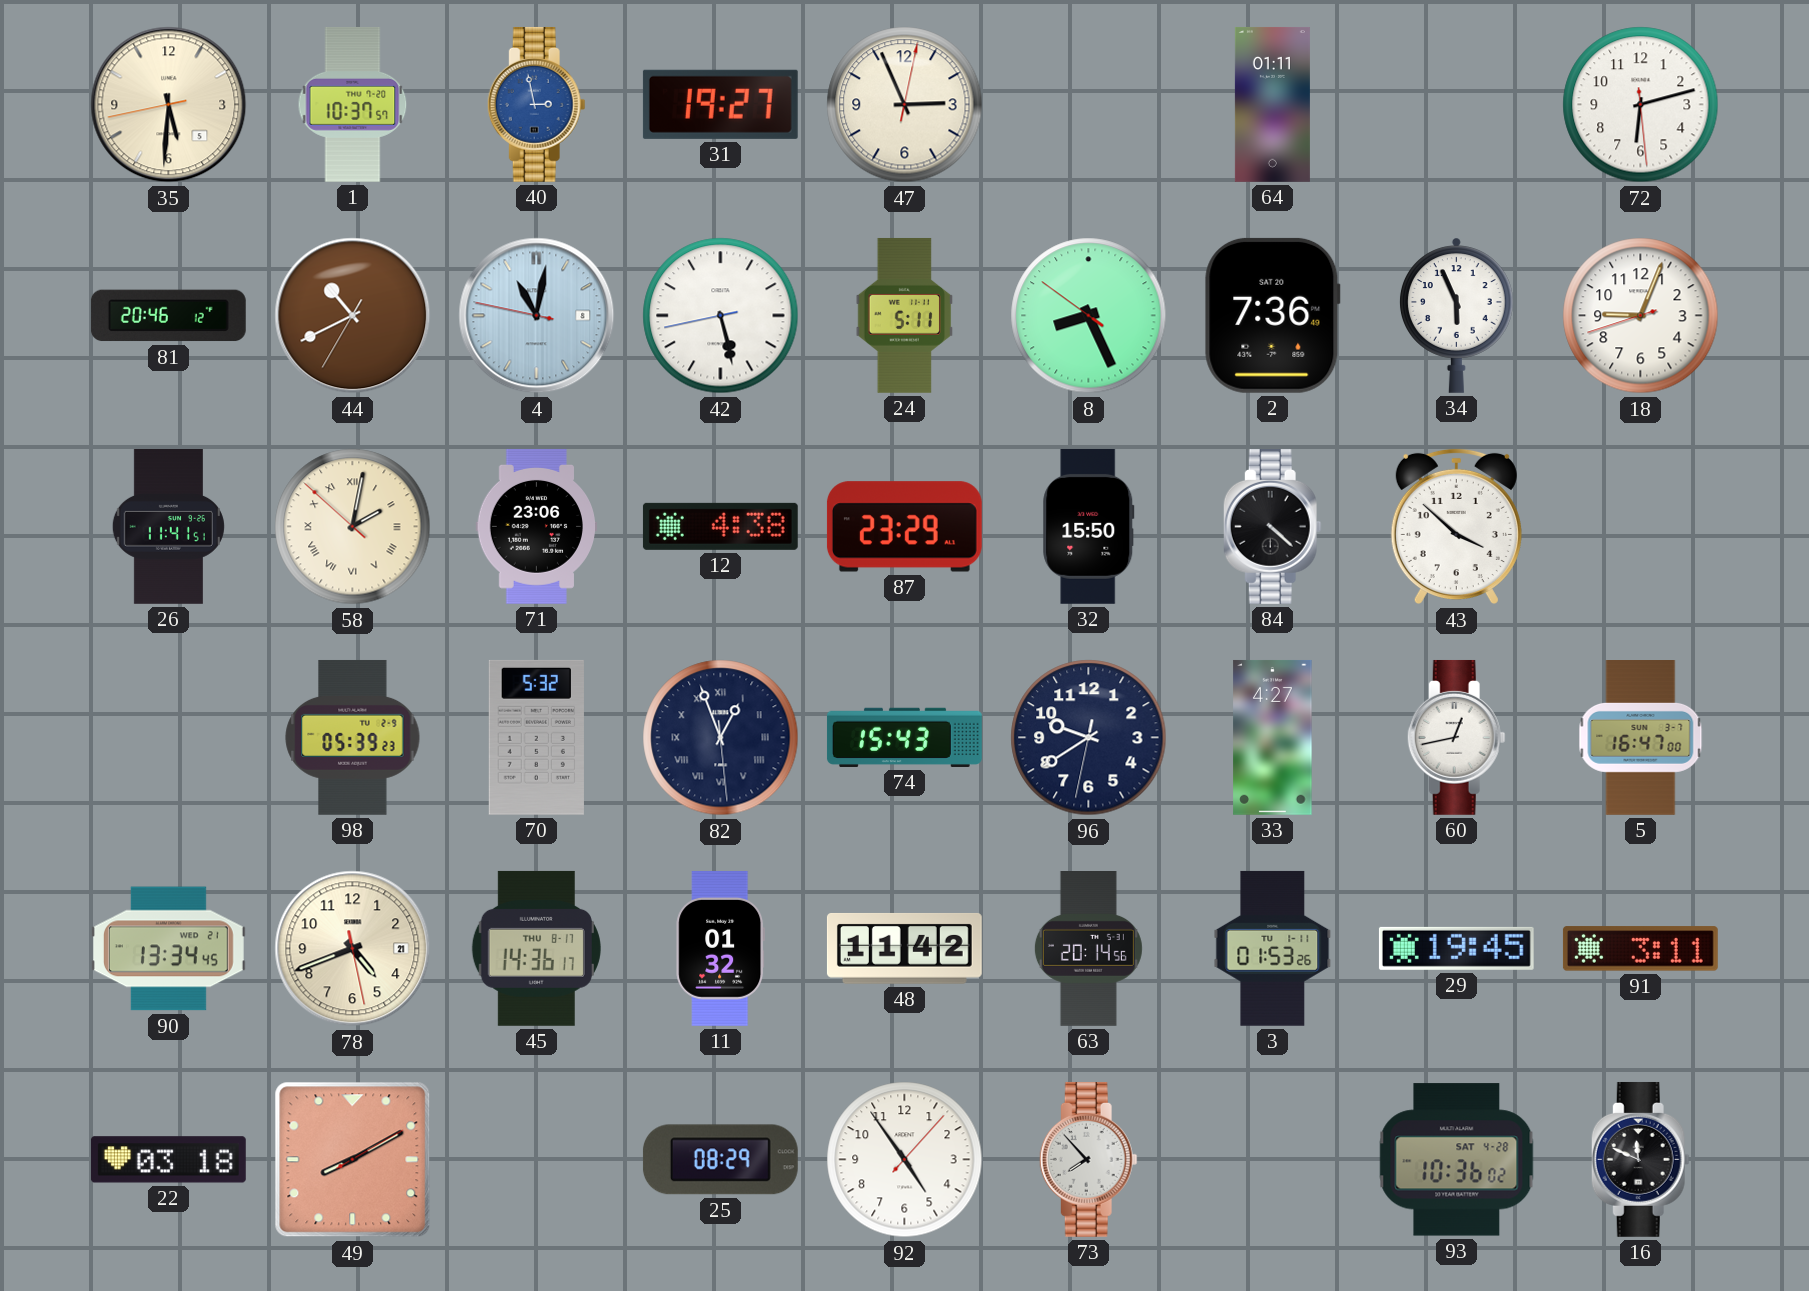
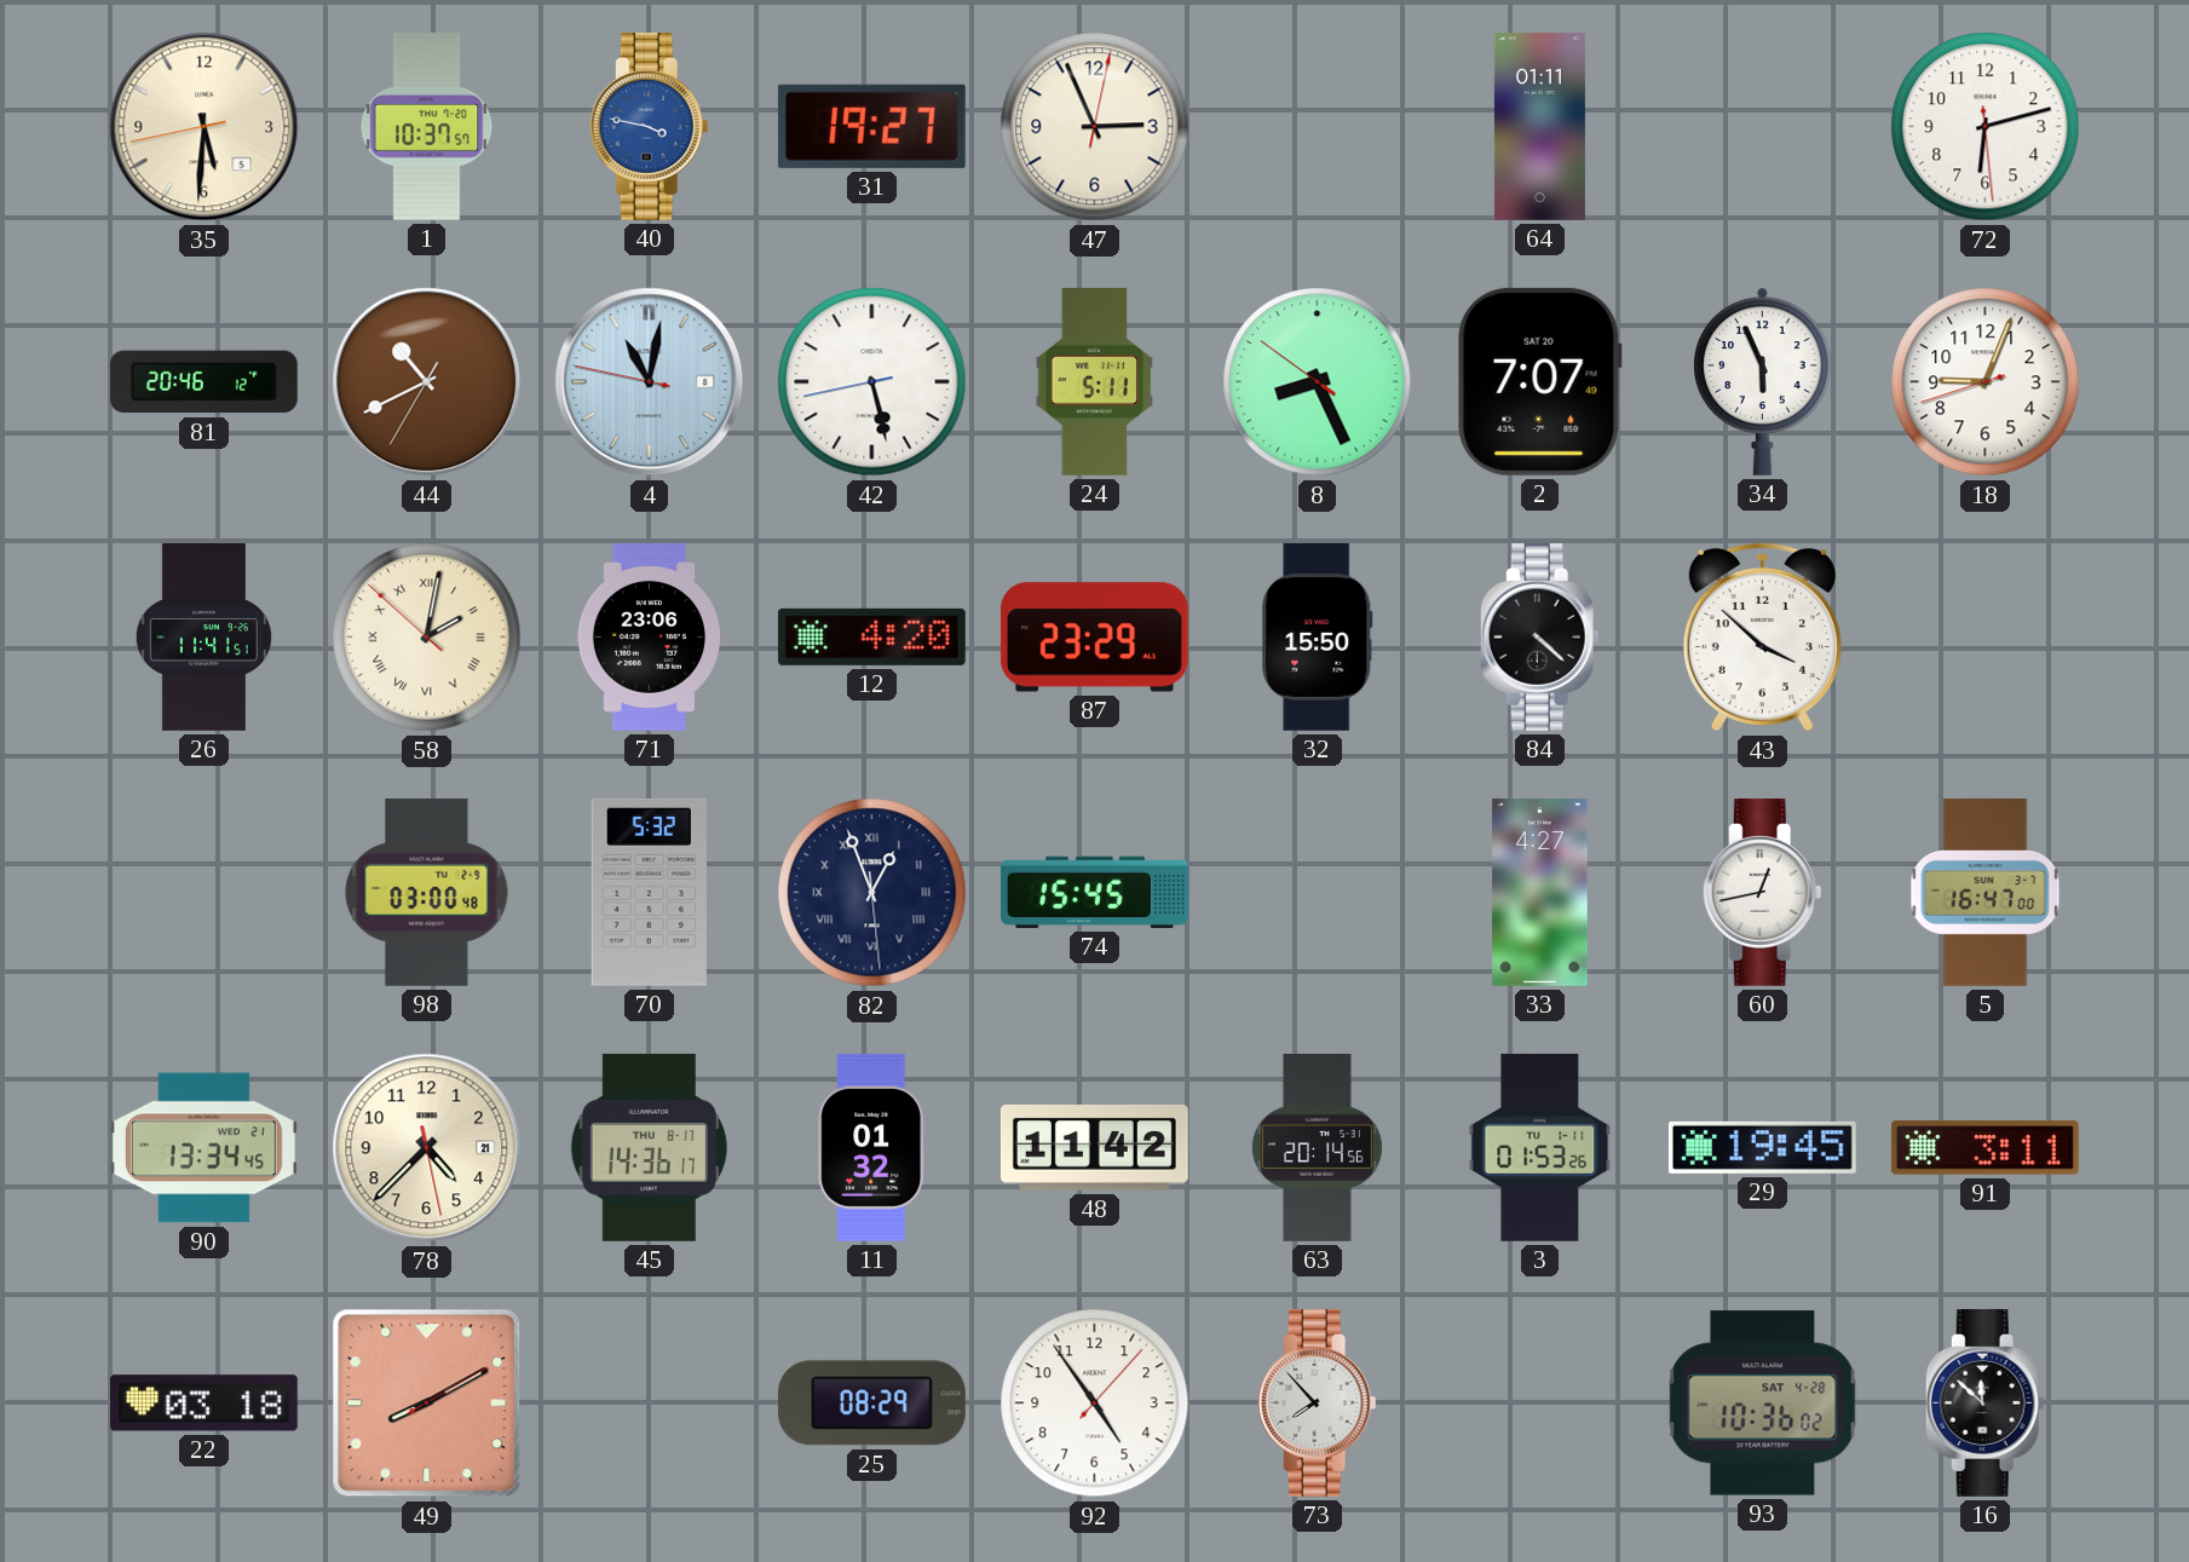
40: 2:58 -> 3:47 (649, 126)
2: 7:36 -> 7:07 (1539, 381)
12: 4:38 -> 4:20 (871, 636)
98: 05:39 -> 03:00 (427, 892)
74: 15:43 -> 15:45 (1094, 892)
96: 9:39 -> none (1089, 738)
78: 4:41 -> 4:37 (427, 1148)
16: 11:49 -> 11:52 (1984, 1402)
